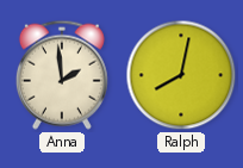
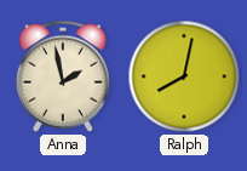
Anna: 1:59 -> 1:58 (63, 76)
